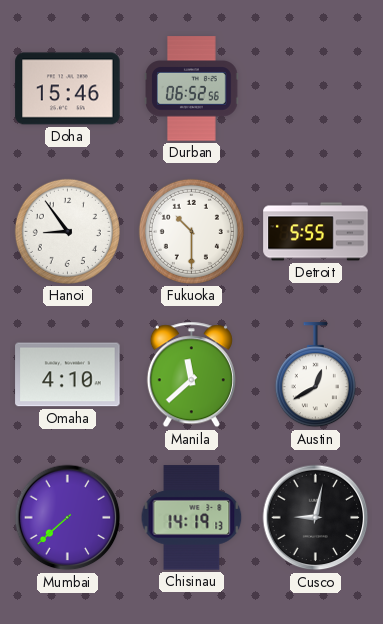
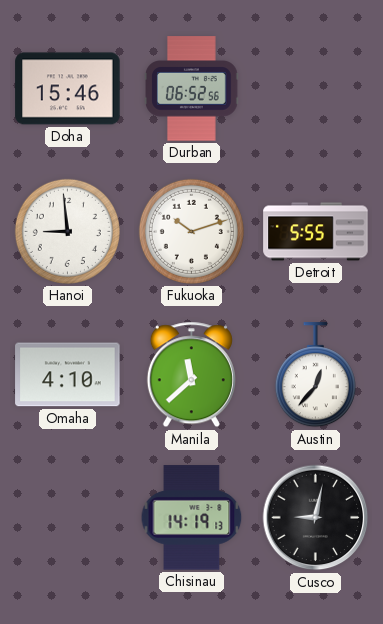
Hanoi: 8:54 -> 8:59 (67, 231)
Fukuoka: 10:30 -> 10:12 (191, 231)
Austin: 12:40 -> 12:37 (315, 375)
Mumbai: 7:38 -> none (68, 518)
